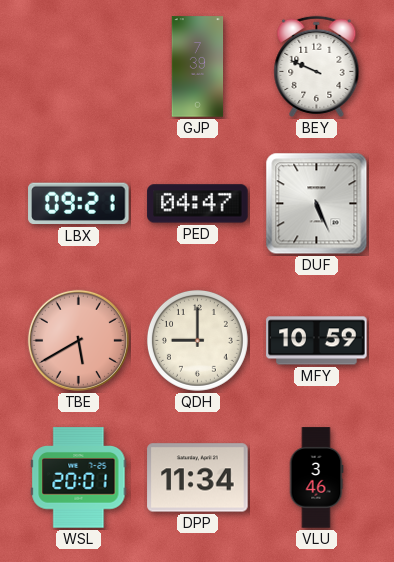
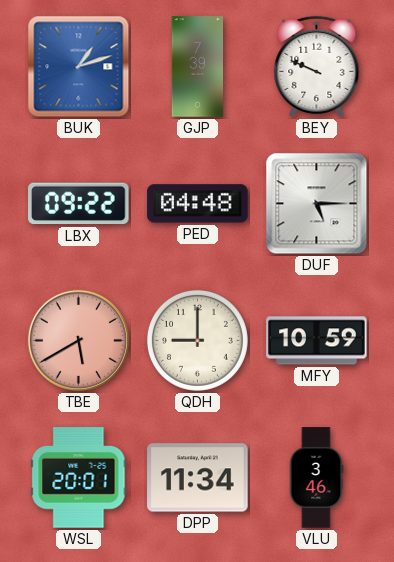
BUK: none -> 1:12 (79, 67)
LBX: 09:21 -> 09:22 (79, 204)
PED: 04:47 -> 04:48 (198, 204)
DUF: 5:26 -> 5:15 (317, 204)
